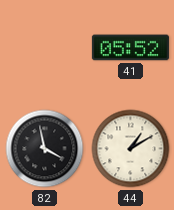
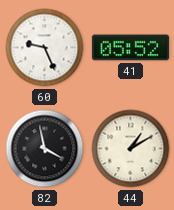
60: none -> 9:26 (45, 48)
